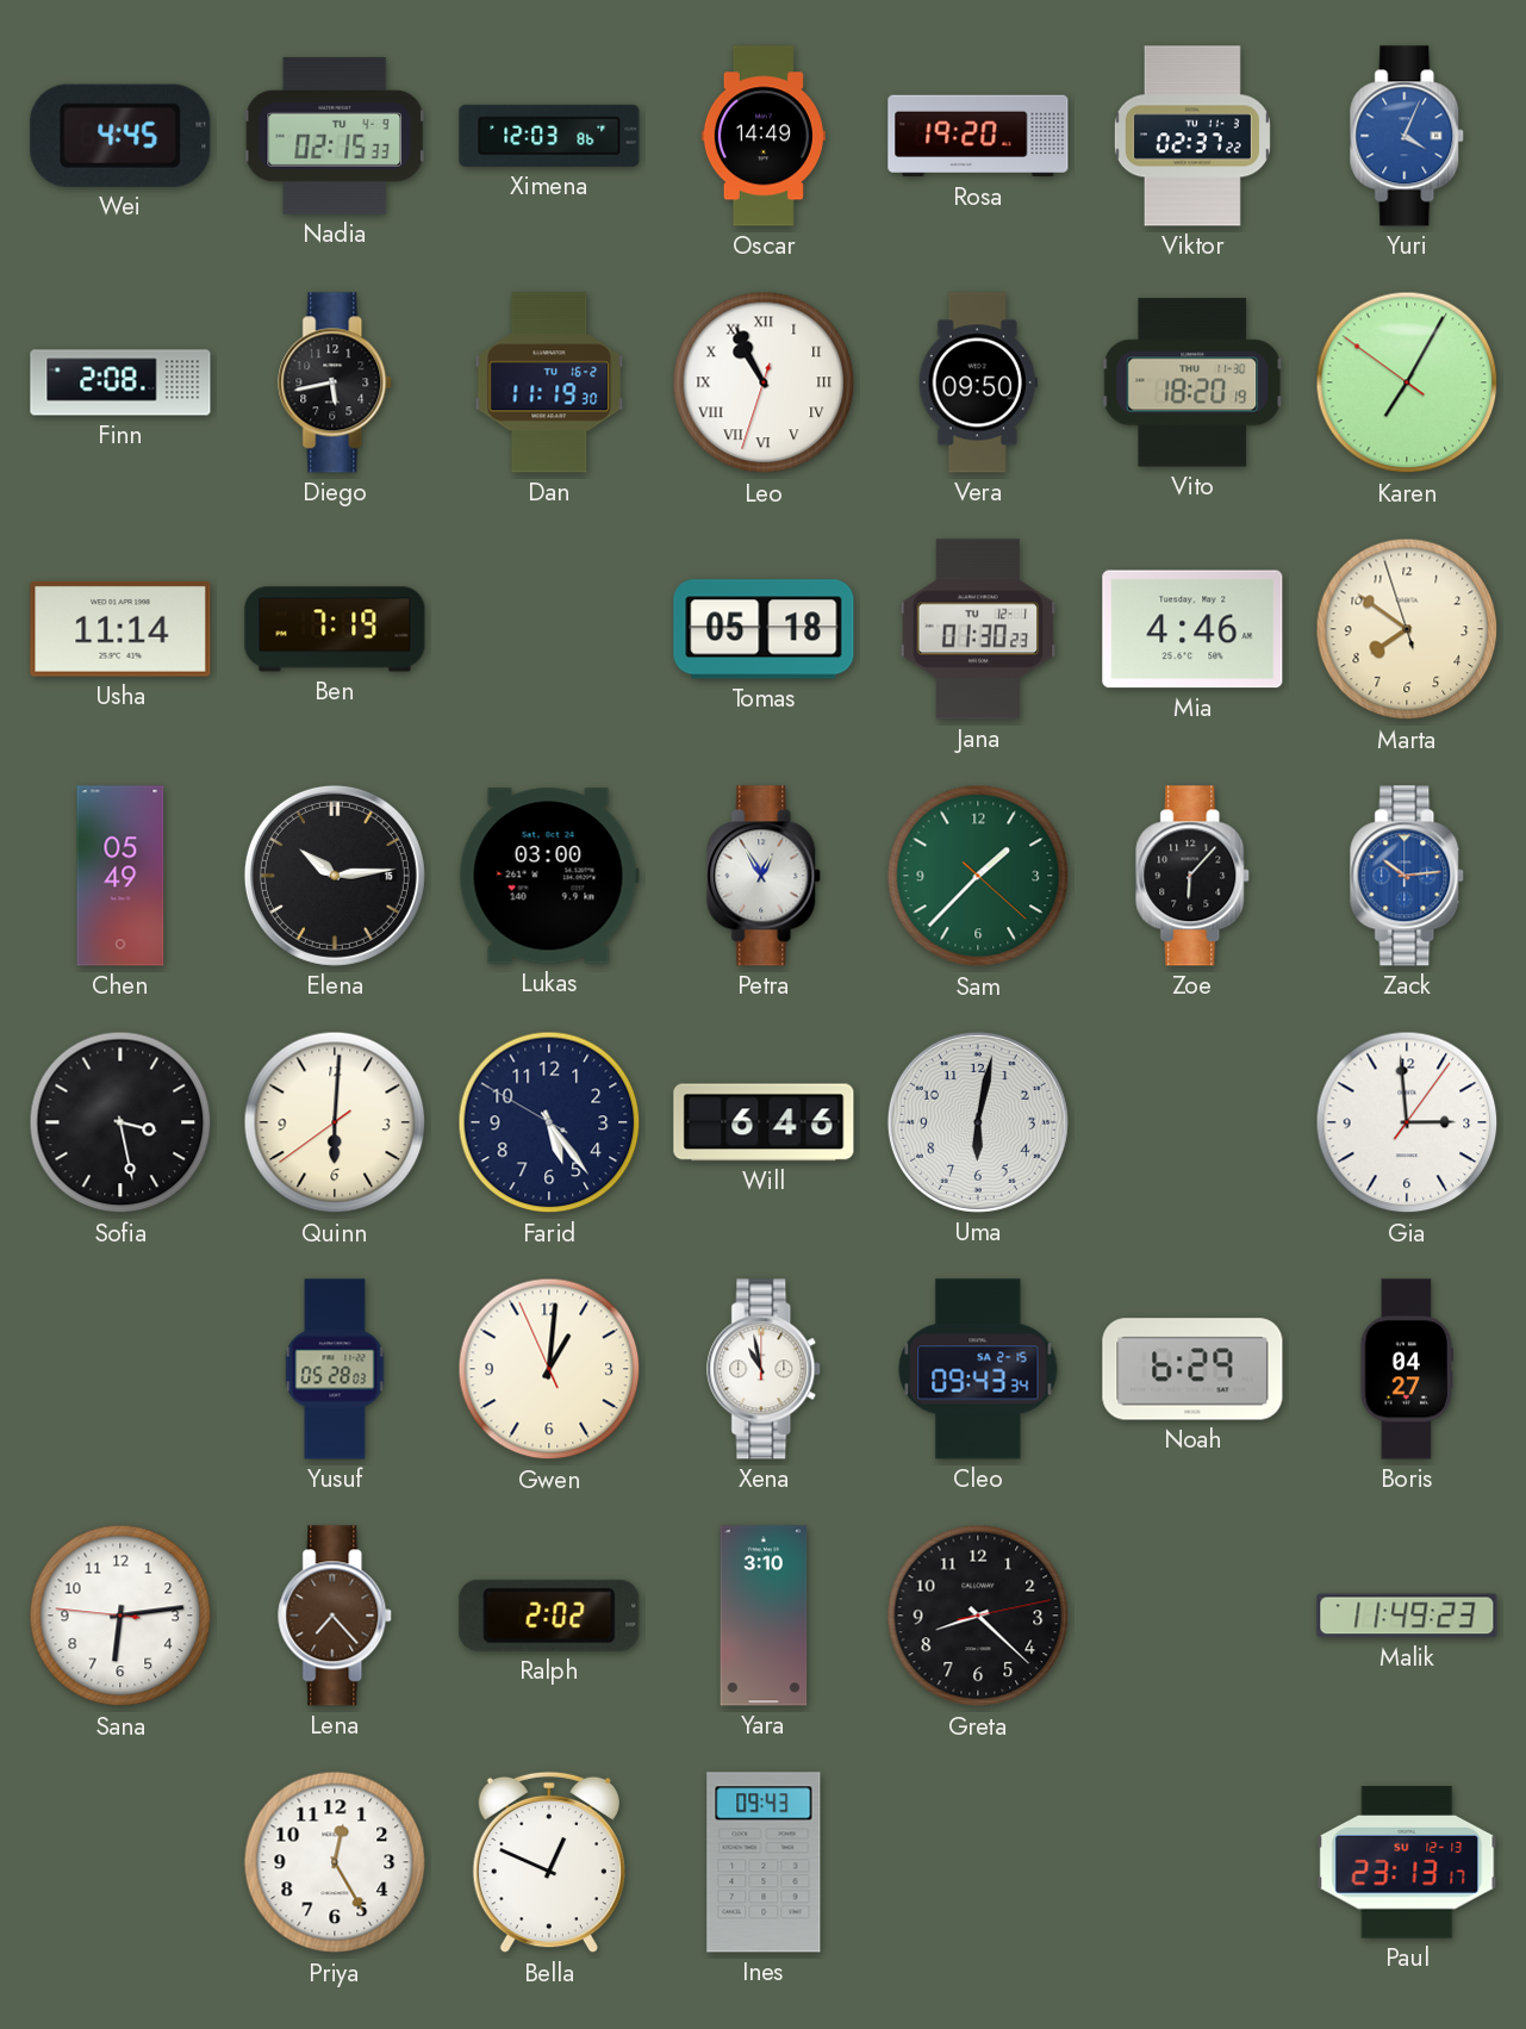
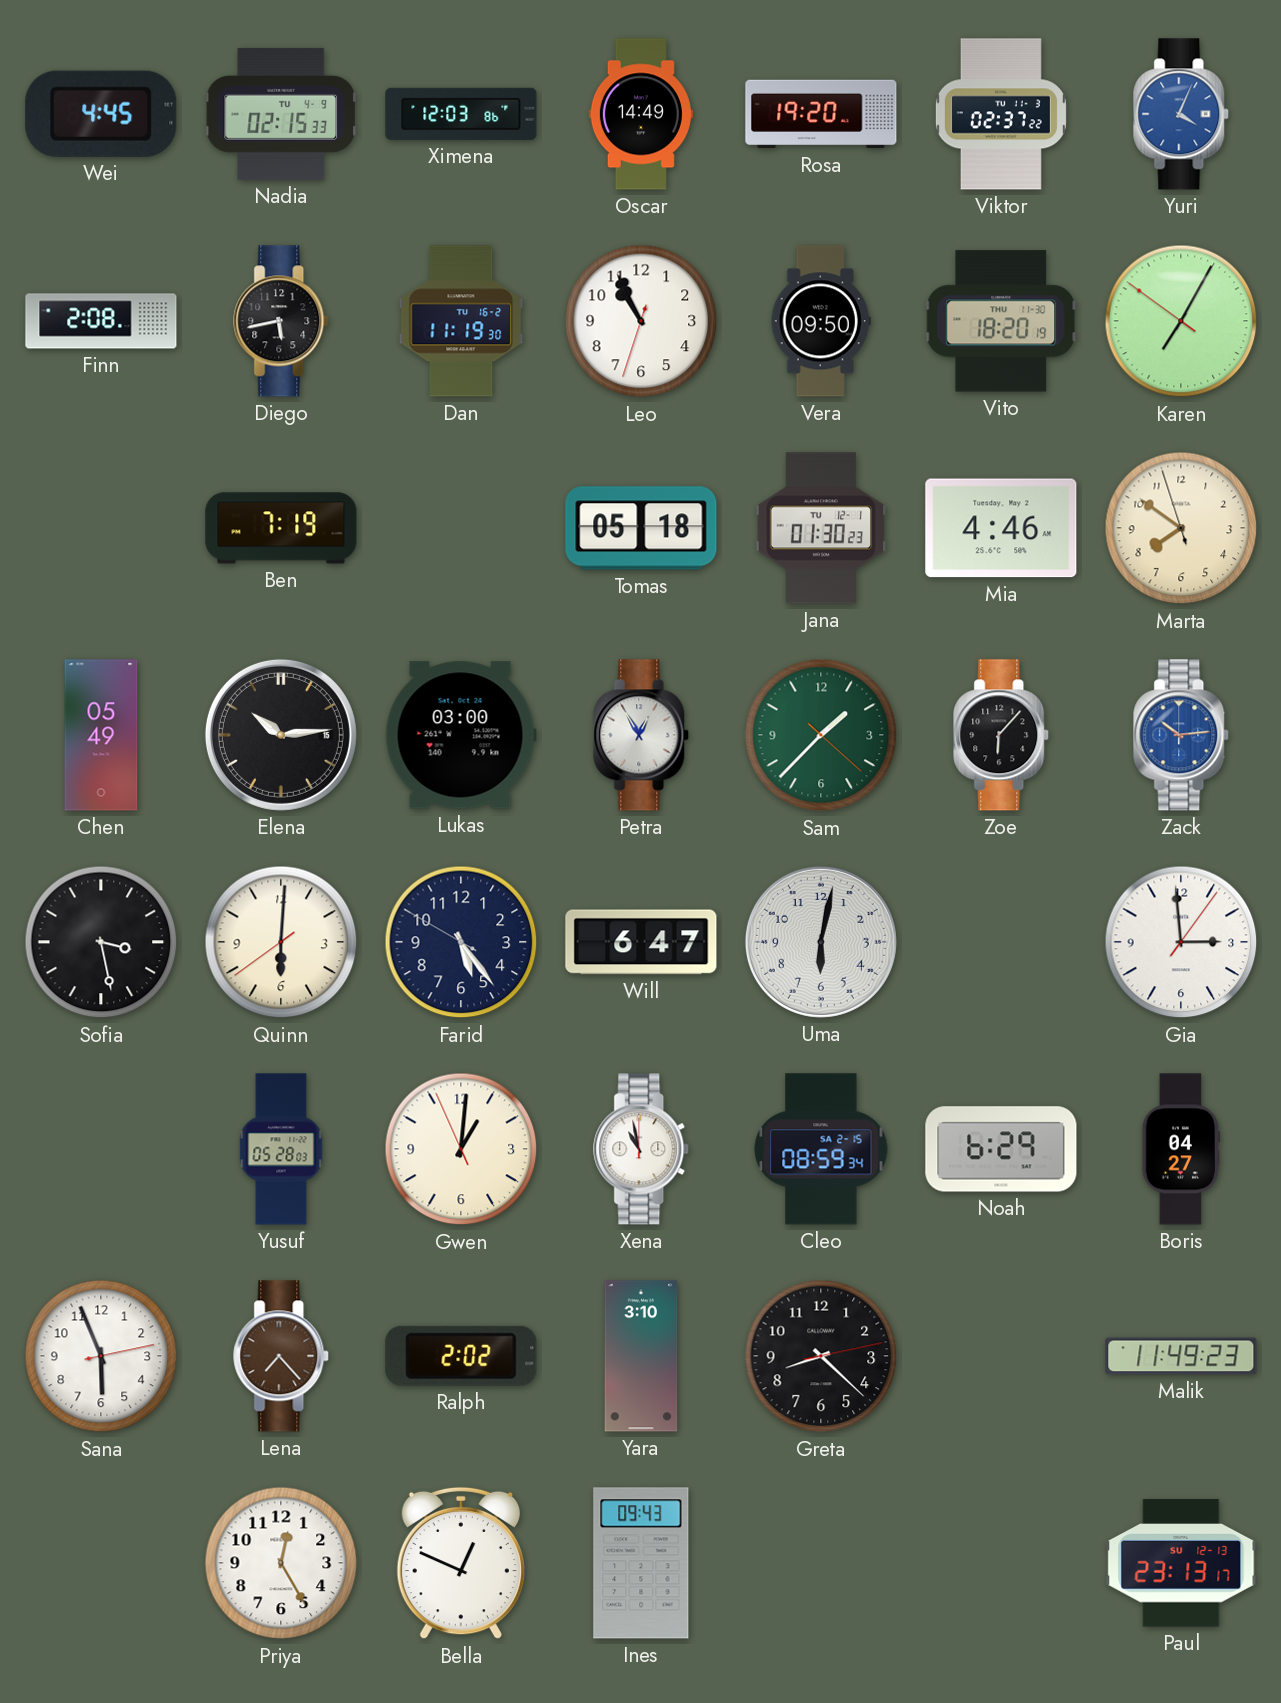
Leo numerals: Roman -> Arabic (641, 321)
Usha: 11:14 -> none (120, 629)
Will: 6:46 -> 6:47 (641, 942)
Cleo: 09:43 -> 08:59 (821, 1149)
Sana: 6:13 -> 5:56 (101, 1356)
